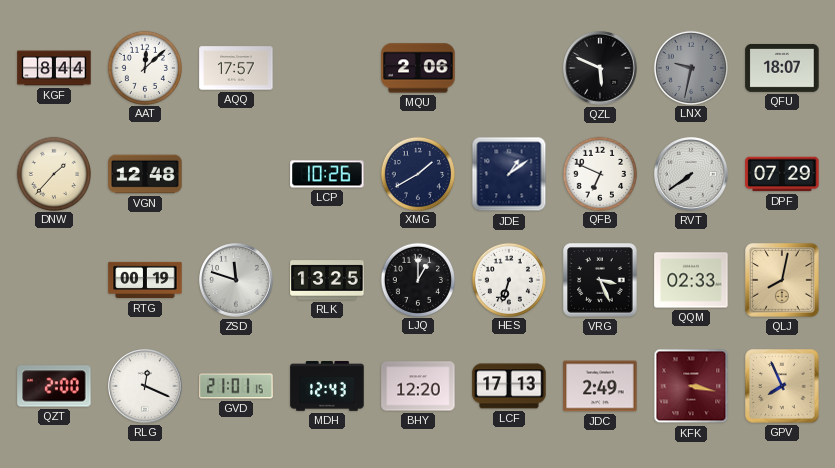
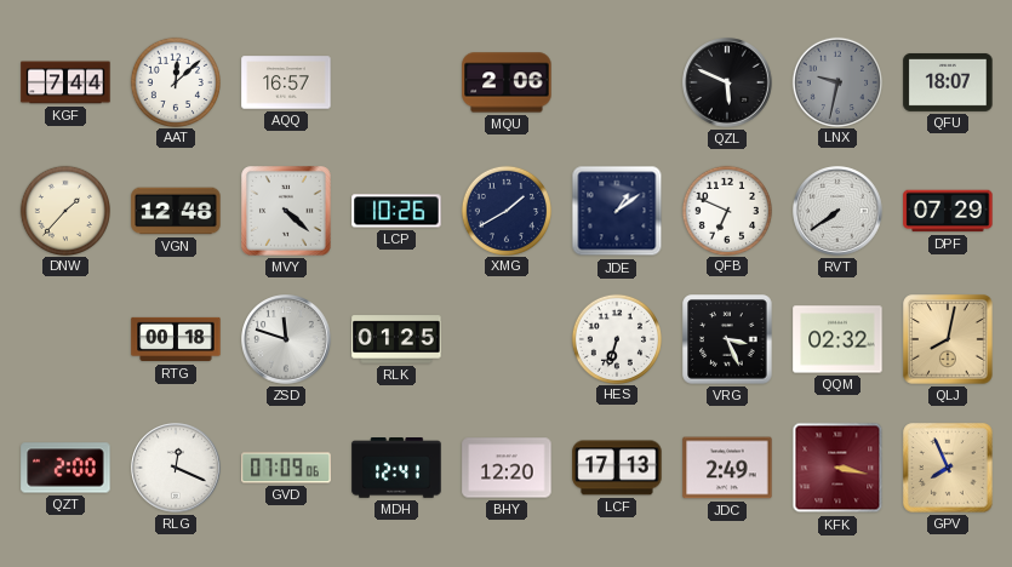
KGF: 8:44 -> 7:44 (65, 82)
AQQ: 17:57 -> 16:57 (286, 82)
MVY: none -> 4:22 (286, 211)
RTG: 00:19 -> 00:18 (176, 339)
RLK: 13:25 -> 01:25 (396, 339)
LJQ: 1:00 -> none (417, 279)
QQM: 02:33 -> 02:32 (837, 339)
GVD: 21:01 -> 07:09 (286, 468)
MDH: 12:43 -> 12:41 (396, 469)
